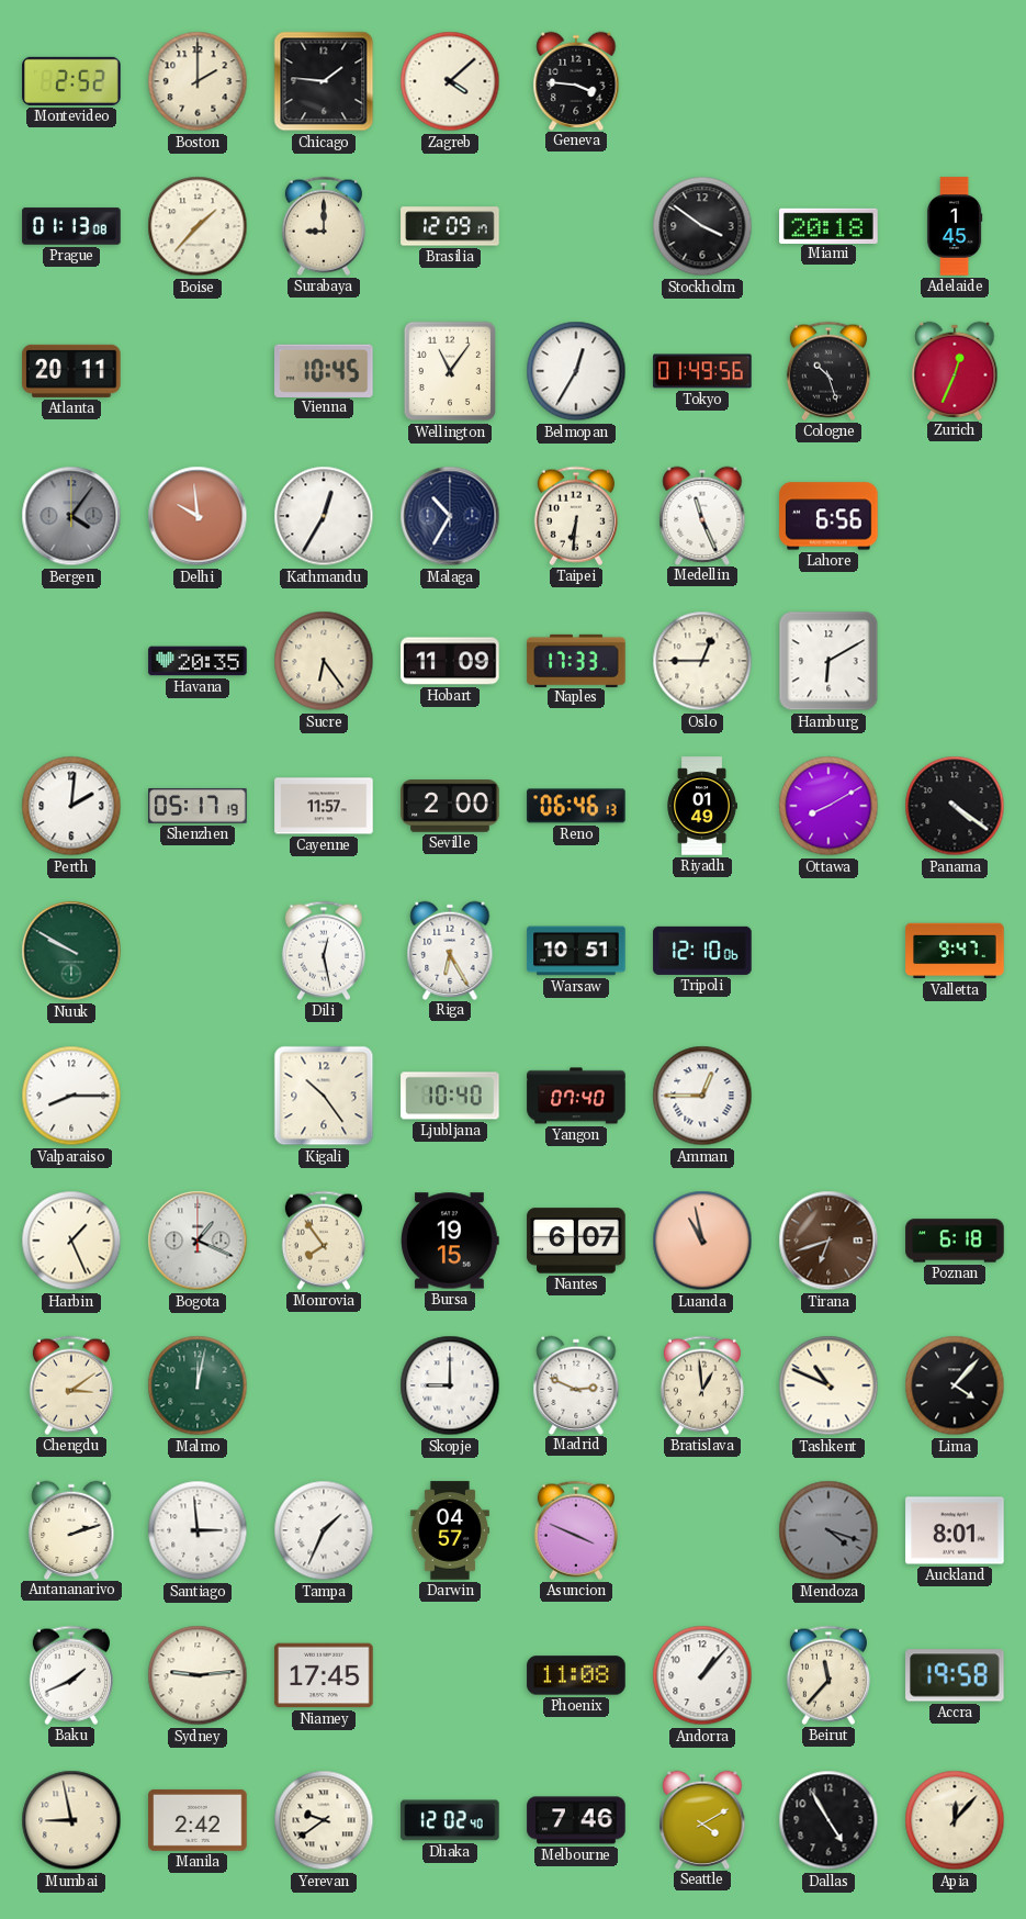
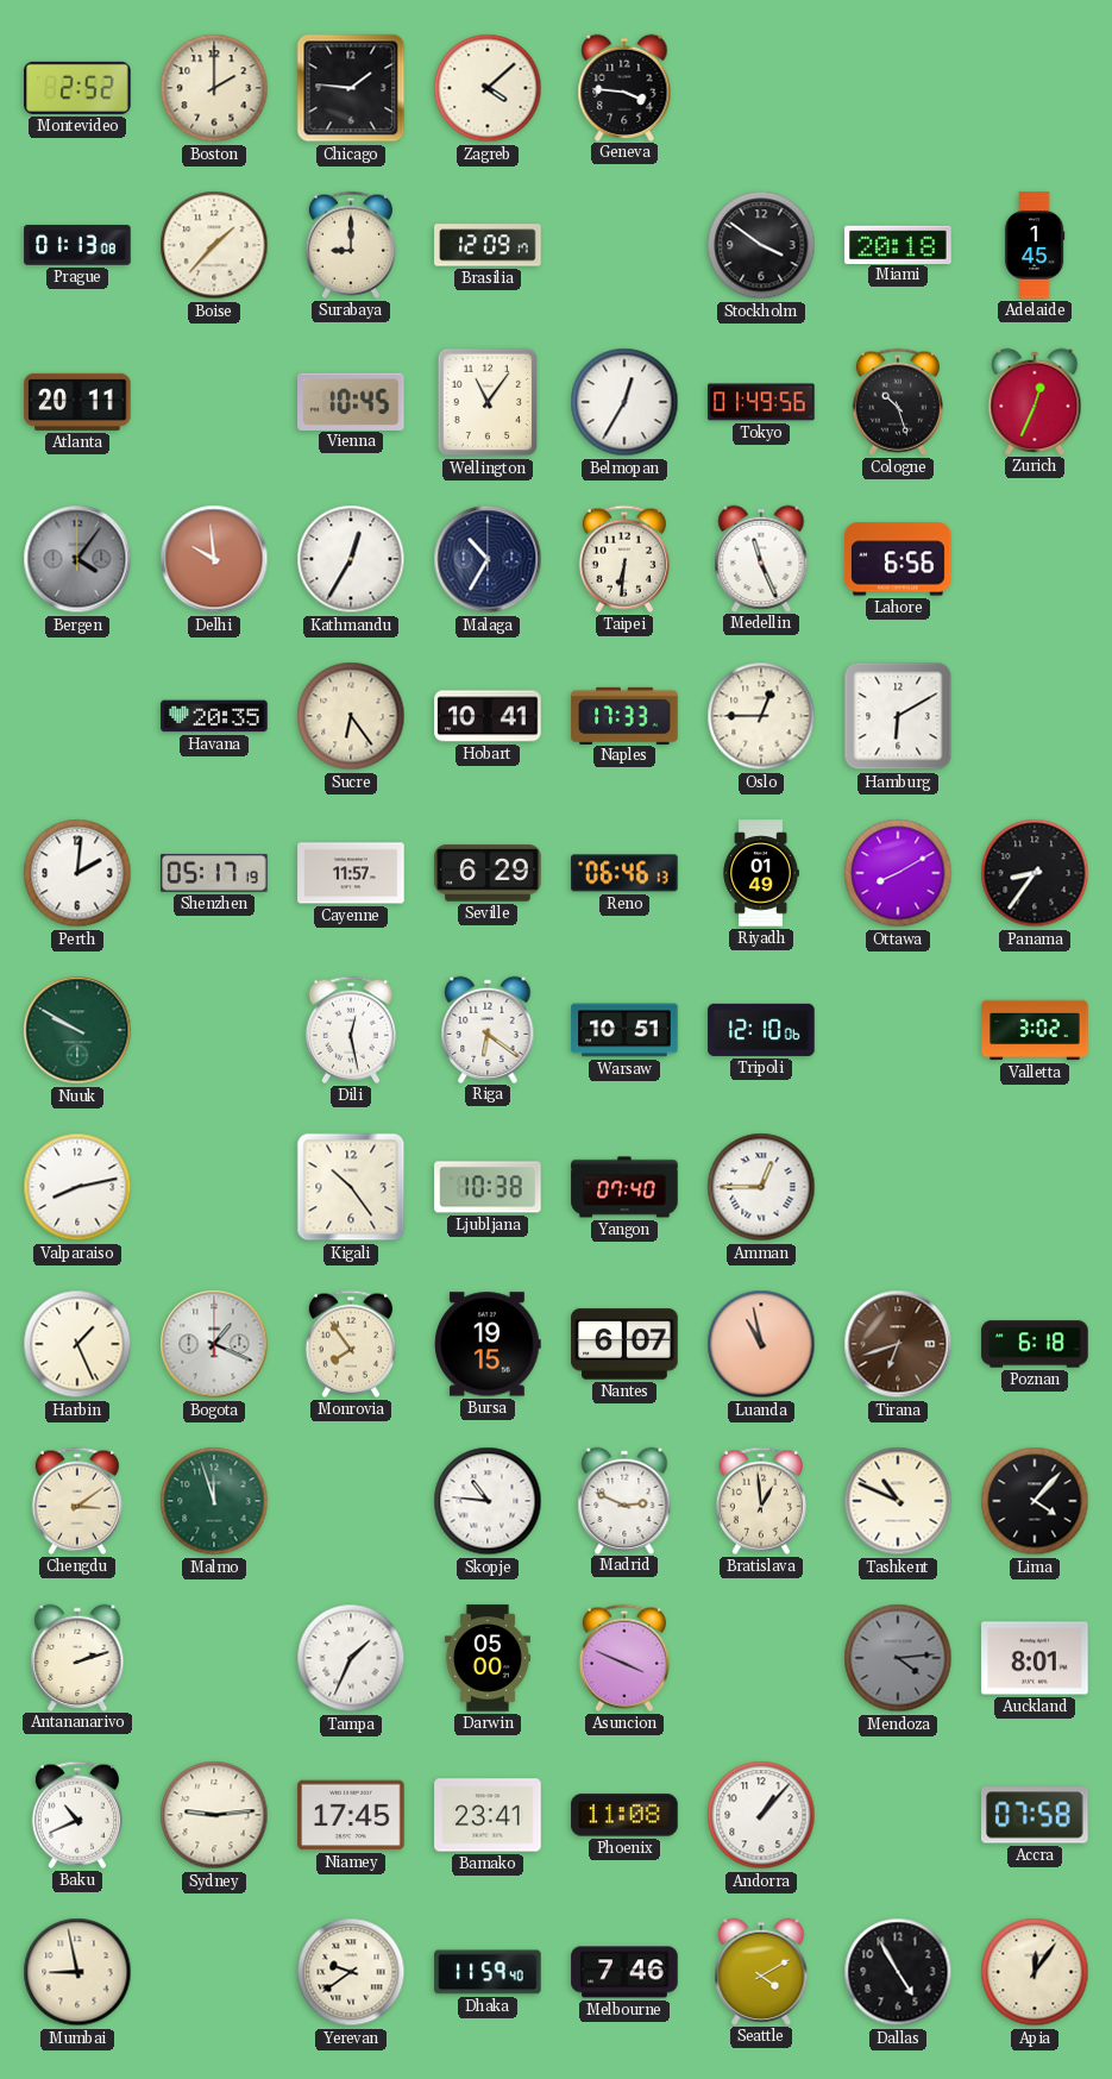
Hobart: 11:09 -> 10:41 (488, 716)
Seville: 2:00 -> 6:29 (488, 873)
Panama: 4:21 -> 8:36 (1035, 873)
Riga: 6:25 -> 6:21 (488, 1029)
Valletta: 9:47 -> 3:02 (1035, 1030)
Valparaiso: 8:15 -> 8:13 (77, 1187)
Ljubljana: 10:40 -> 10:38 (488, 1187)
Malmo: 12:02 -> 11:57 (214, 1501)
Skopje: 9:00 -> 10:46 (488, 1501)
Santiago: 2:59 -> none (198, 1530)
Darwin: 04:57 -> 05:00 (488, 1658)
Mendoza: 4:18 -> 4:14 (898, 1658)
Baku: 1:41 -> 10:41 (77, 1815)
Bamako: none -> 23:41 (488, 1815)
Beirut: 11:37 -> none (828, 1675)
Accra: 19:58 -> 07:58 (1035, 1815)
Manila: 2:42 -> none (198, 1820)
Dhaka: 12:02 -> 11:59 (488, 1972)
Apia: 12:07 -> 12:06 (1035, 1972)
